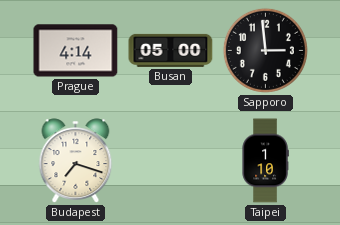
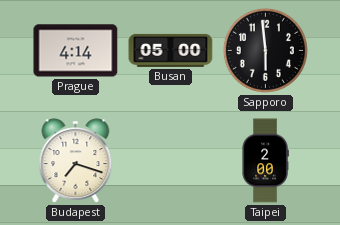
Sapporo: 2:59 -> 5:59 (265, 50)
Taipei: 1:10 -> 2:00 (265, 161)
